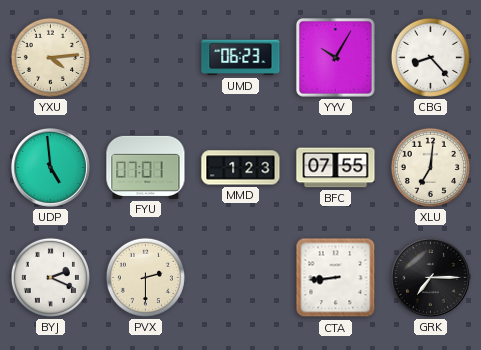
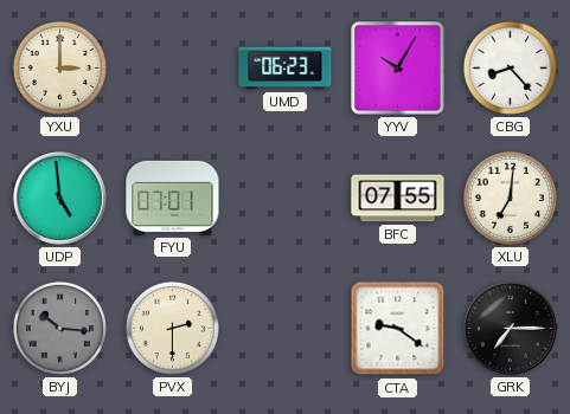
YXU: 4:14 -> 3:00 (59, 67)
MMD: 1:23 -> none (241, 168)
BYJ: 2:19 -> 10:16 (59, 328)
BYJ dial: white -> grey (59, 328)
CTA: 8:44 -> 9:21 (398, 329)
